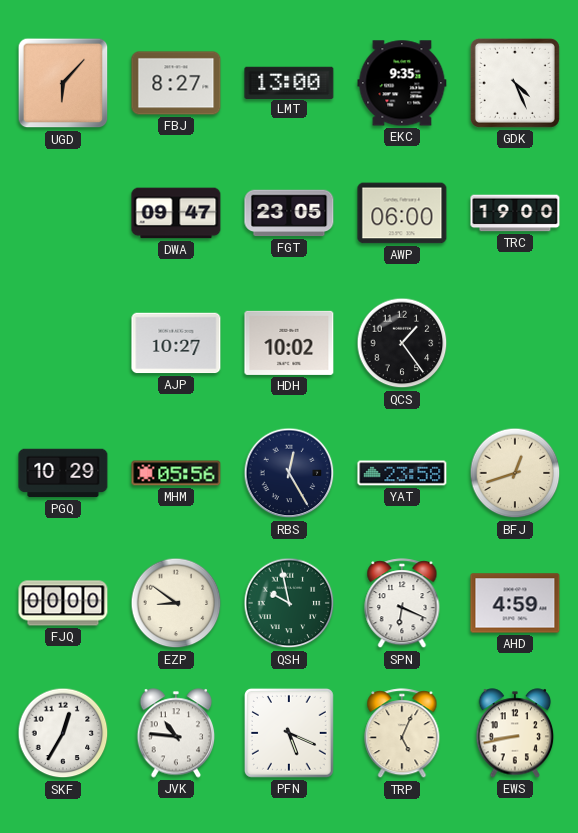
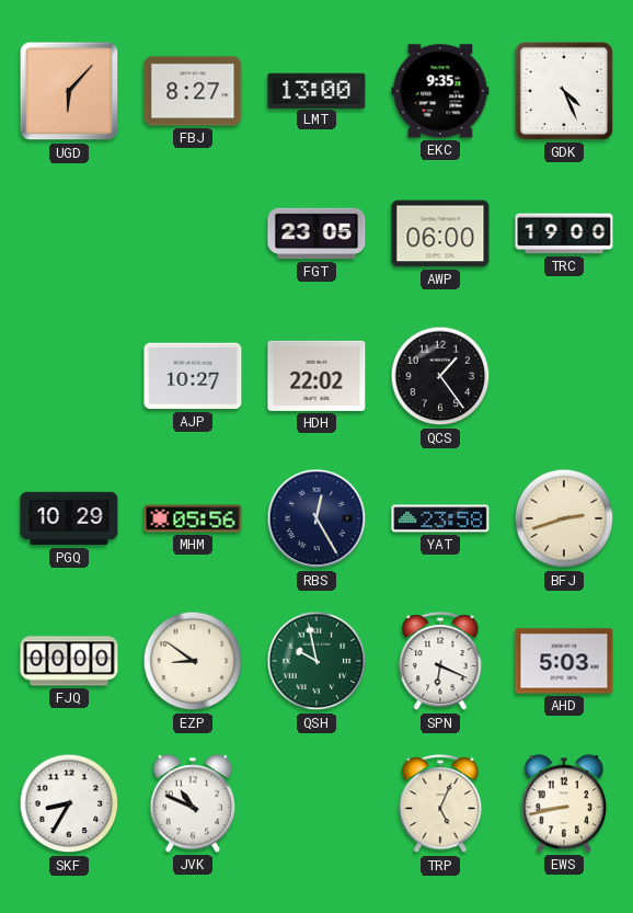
DWA: 09:47 -> none (176, 213)
HDH: 10:02 -> 22:02 (316, 376)
BFJ: 12:42 -> 2:42 (564, 518)
AHD: 4:59 -> 5:03 (564, 661)
SKF: 12:35 -> 8:35 (69, 803)
JVK: 10:46 -> 10:49 (193, 803)
PFN: 5:19 -> none (289, 733)
